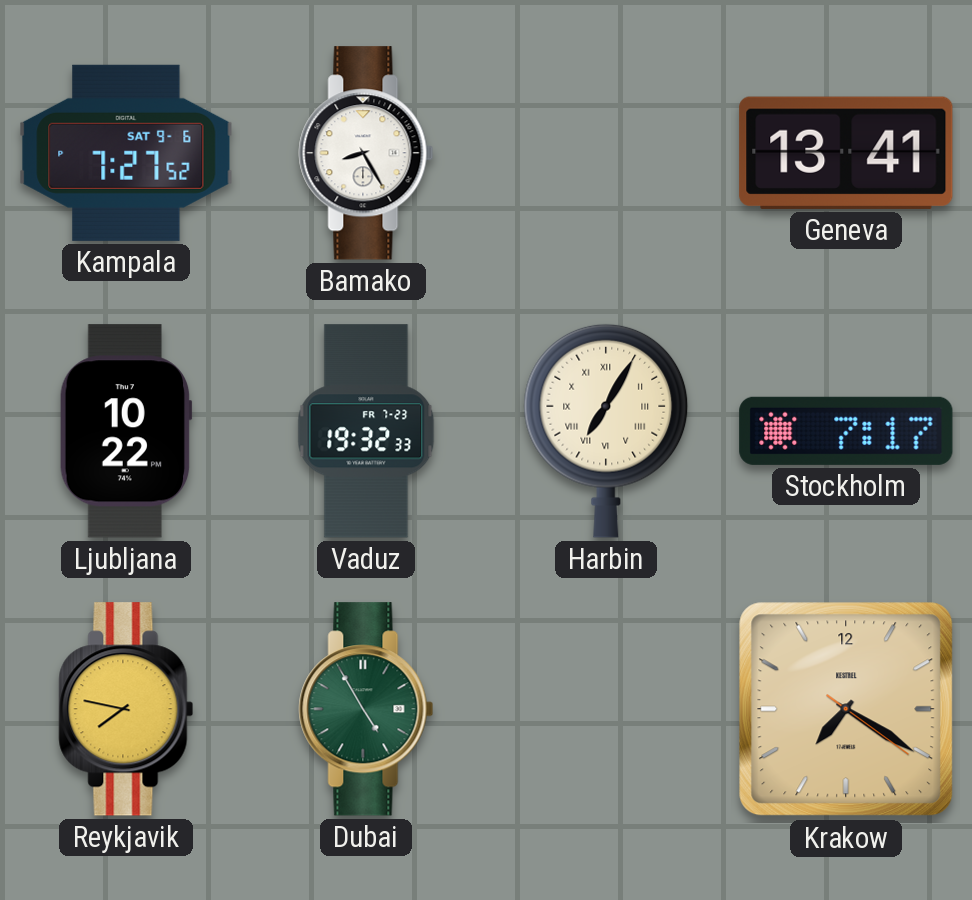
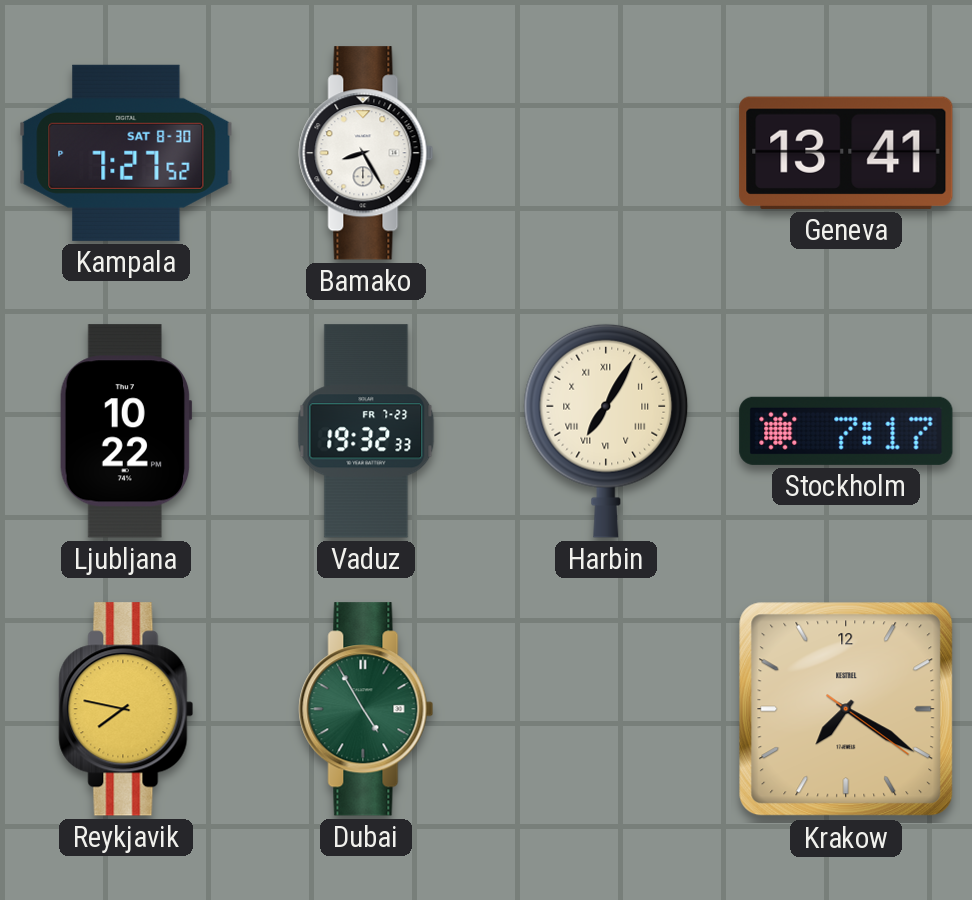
Kampala date: SAT 9-6 -> SAT 8-30 (126, 153)
